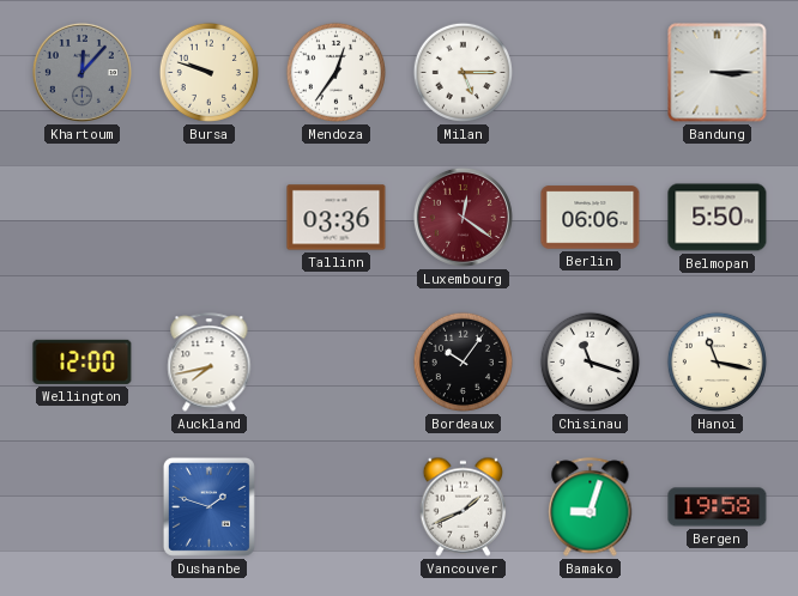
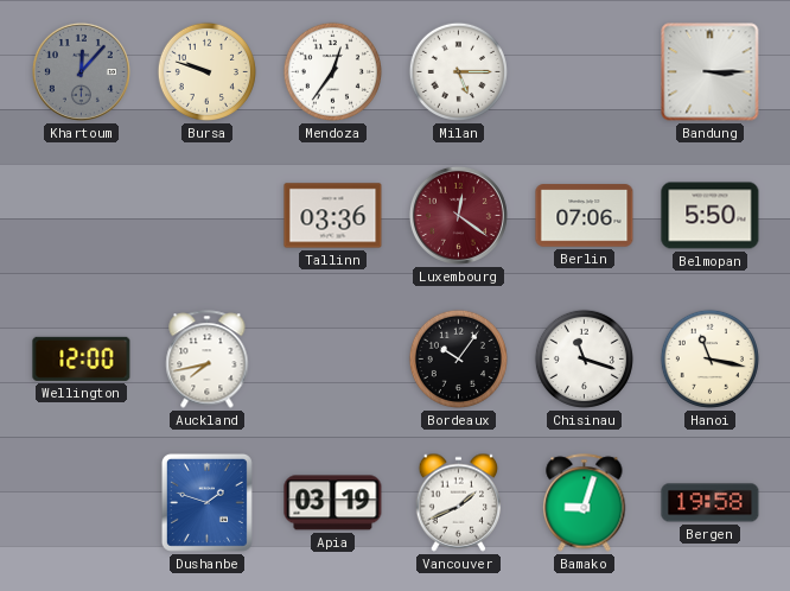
Berlin: 06:06 -> 07:06 (585, 216)
Apia: none -> 03:19 (333, 503)
